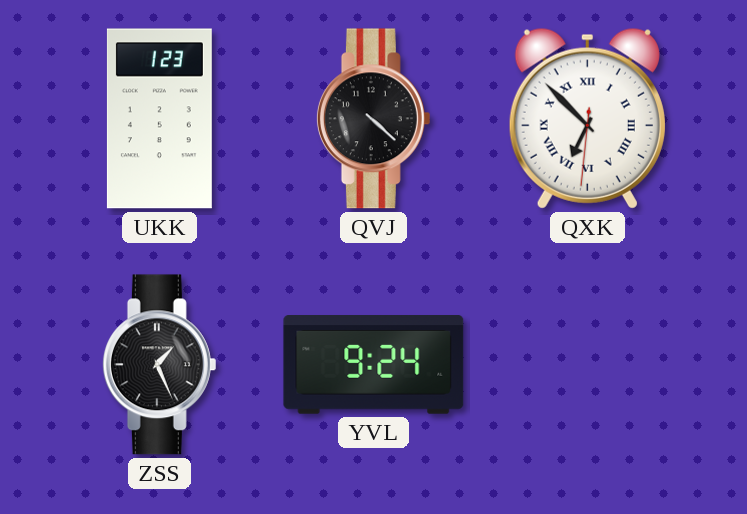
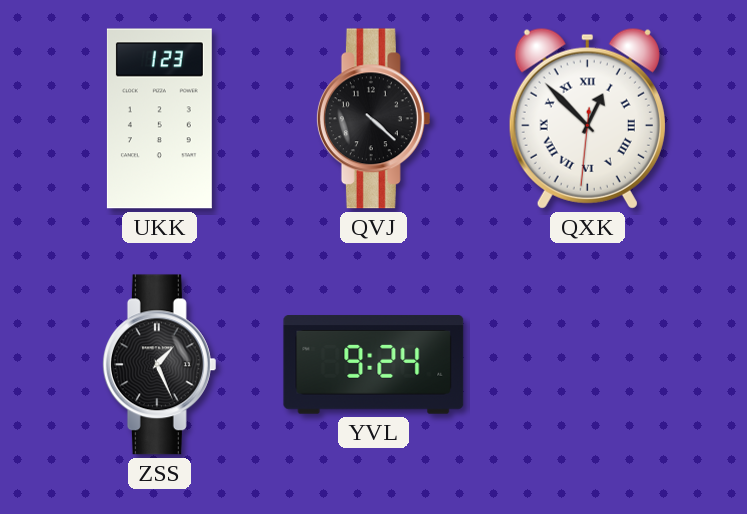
QXK: 6:52 -> 12:52 (587, 118)
